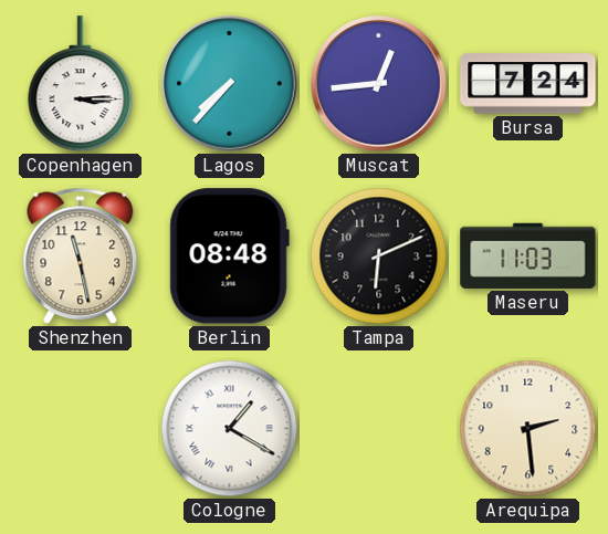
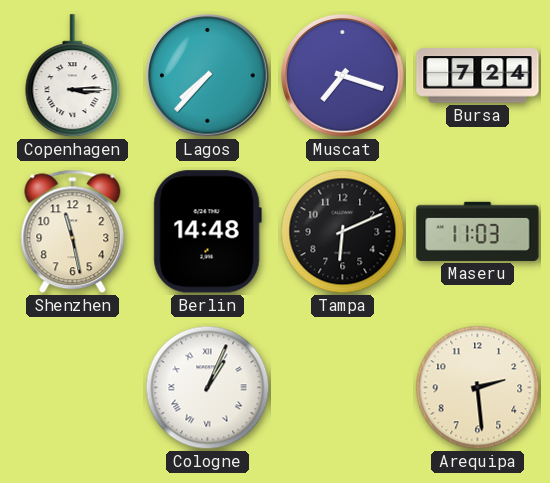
Muscat: 12:44 -> 7:18 (343, 76)
Berlin: 08:48 -> 14:48 (207, 232)
Cologne: 1:20 -> 1:04 (208, 388)
